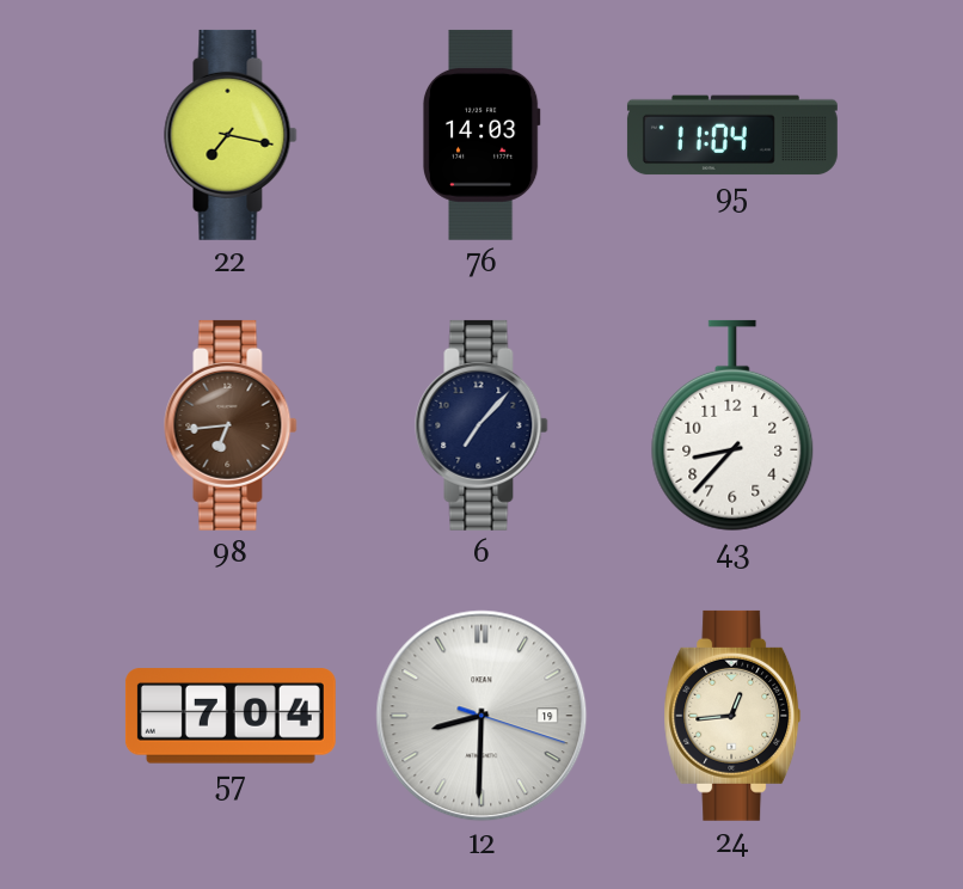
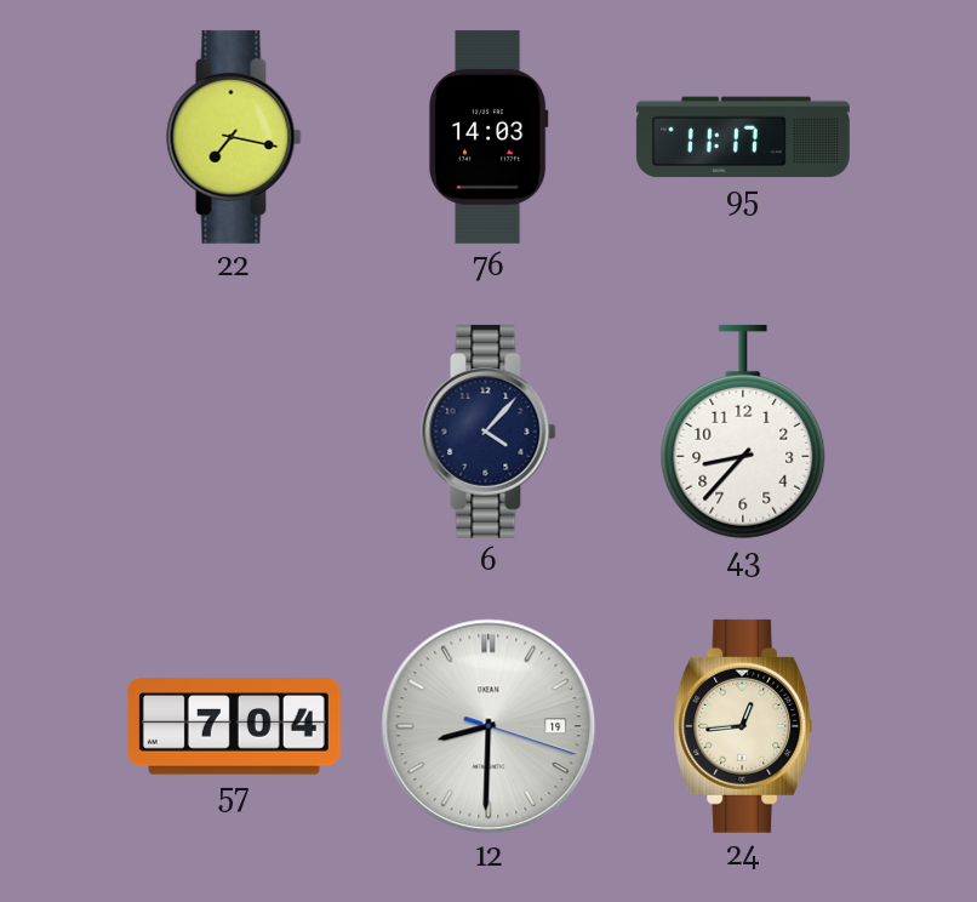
95: 11:04 -> 11:17 (743, 137)
98: 6:44 -> none (231, 425)
6: 7:07 -> 4:07 (488, 432)
